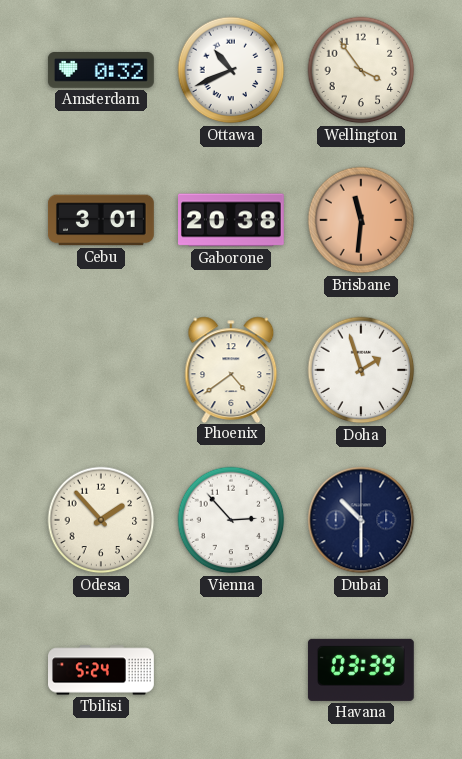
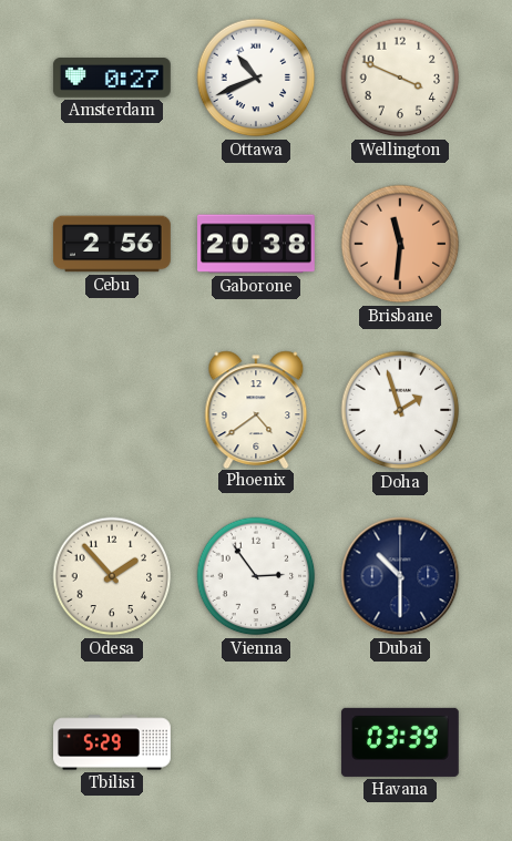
Amsterdam: 0:32 -> 0:27 (112, 79)
Wellington: 3:54 -> 3:49 (400, 78)
Cebu: 3:01 -> 2:56 (112, 244)
Vienna: 2:53 -> 2:54 (256, 576)
Tbilisi: 5:24 -> 5:29 (113, 742)
